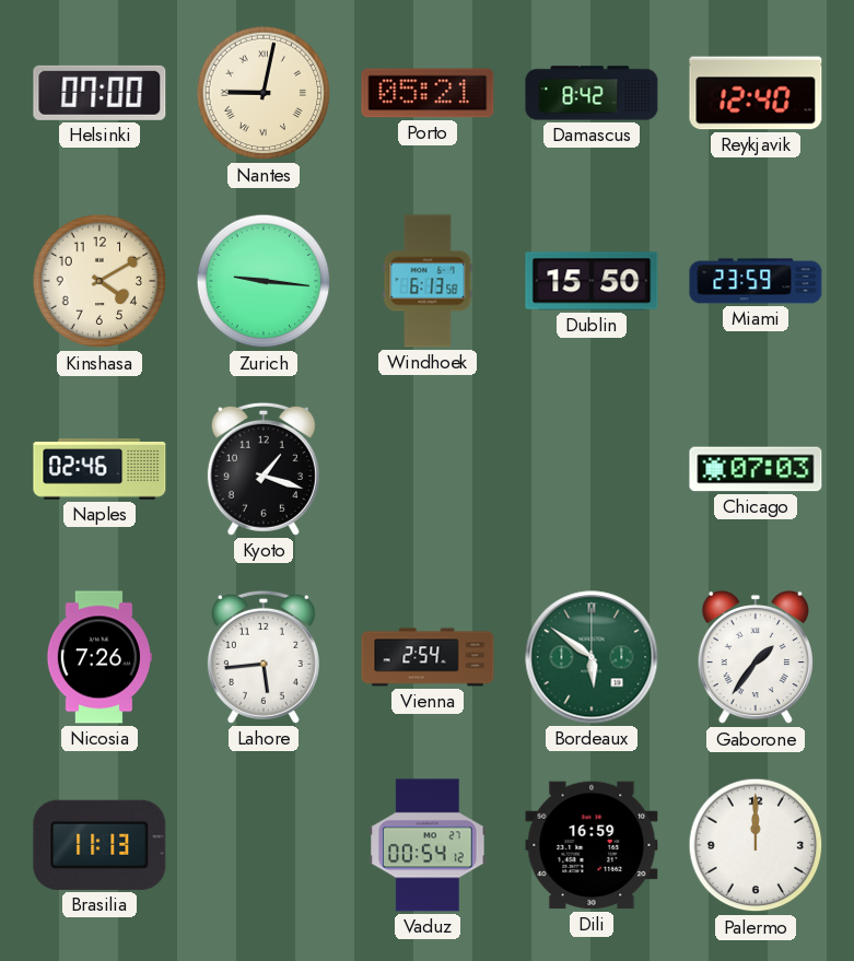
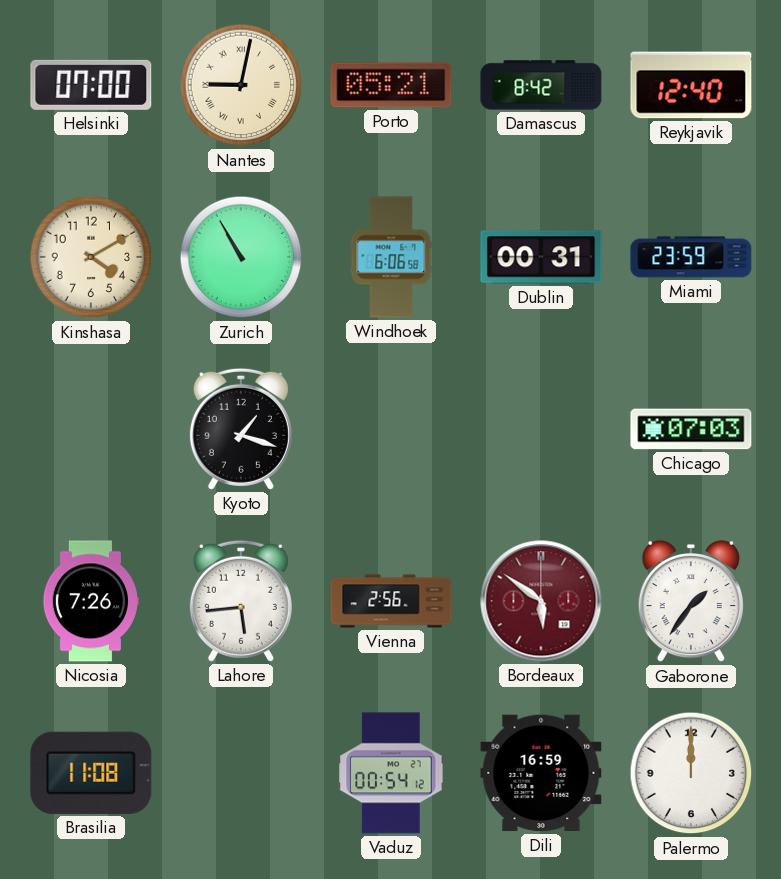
Zurich: 9:16 -> 10:55 (241, 257)
Windhoek: 6:13 -> 6:06 (391, 257)
Dublin: 15:50 -> 00:31 (541, 257)
Naples: 02:46 -> none (100, 470)
Vienna: 2:54 -> 2:56 (391, 601)
Bordeaux dial: green -> burgundy (541, 601)
Brasilia: 11:13 -> 11:08 (91, 773)
